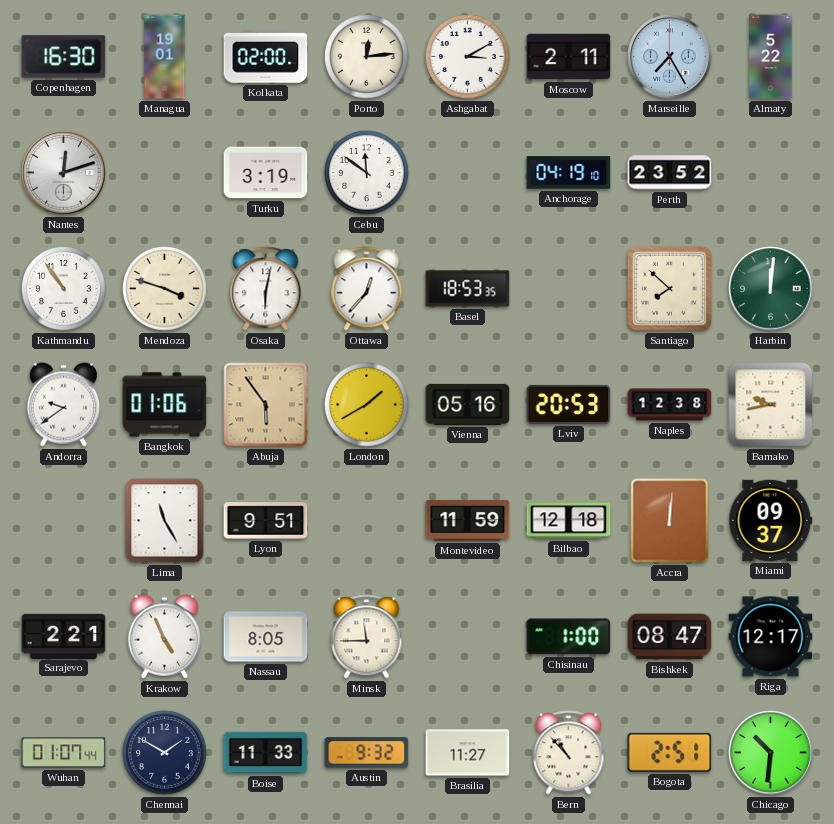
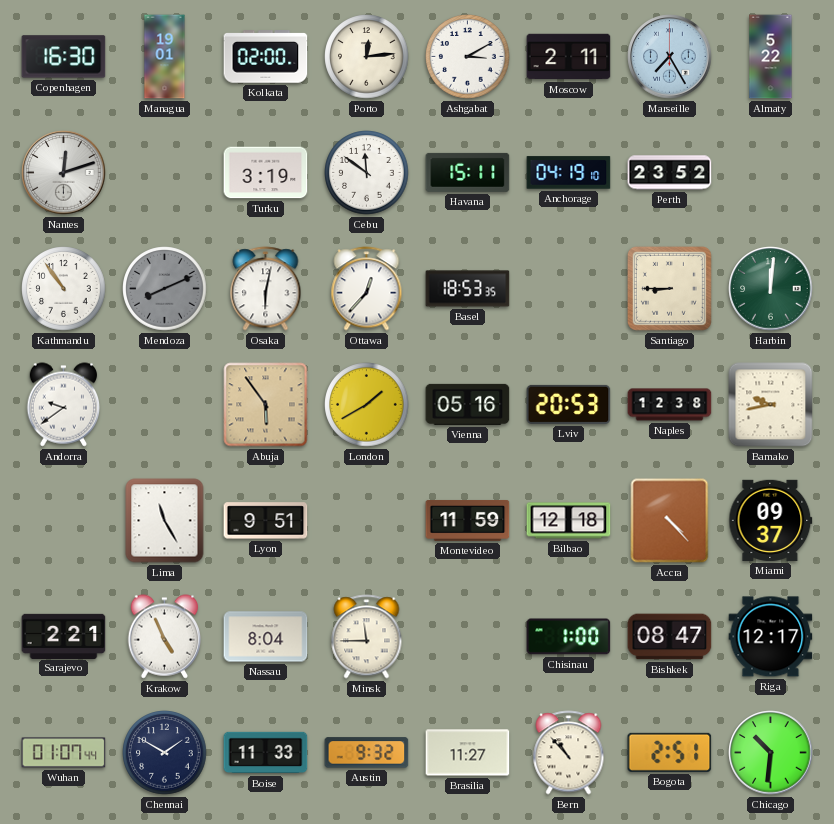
Havana: none -> 15:11 (468, 172)
Mendoza: 3:48 -> 8:11 (165, 289)
Mendoza dial: cream -> grey (165, 289)
Santiago: 7:52 -> 8:45 (669, 288)
Bangkok: 01:06 -> none (165, 405)
Accra: 12:01 -> 4:23 (670, 521)
Nassau: 8:05 -> 8:04 (266, 637)
